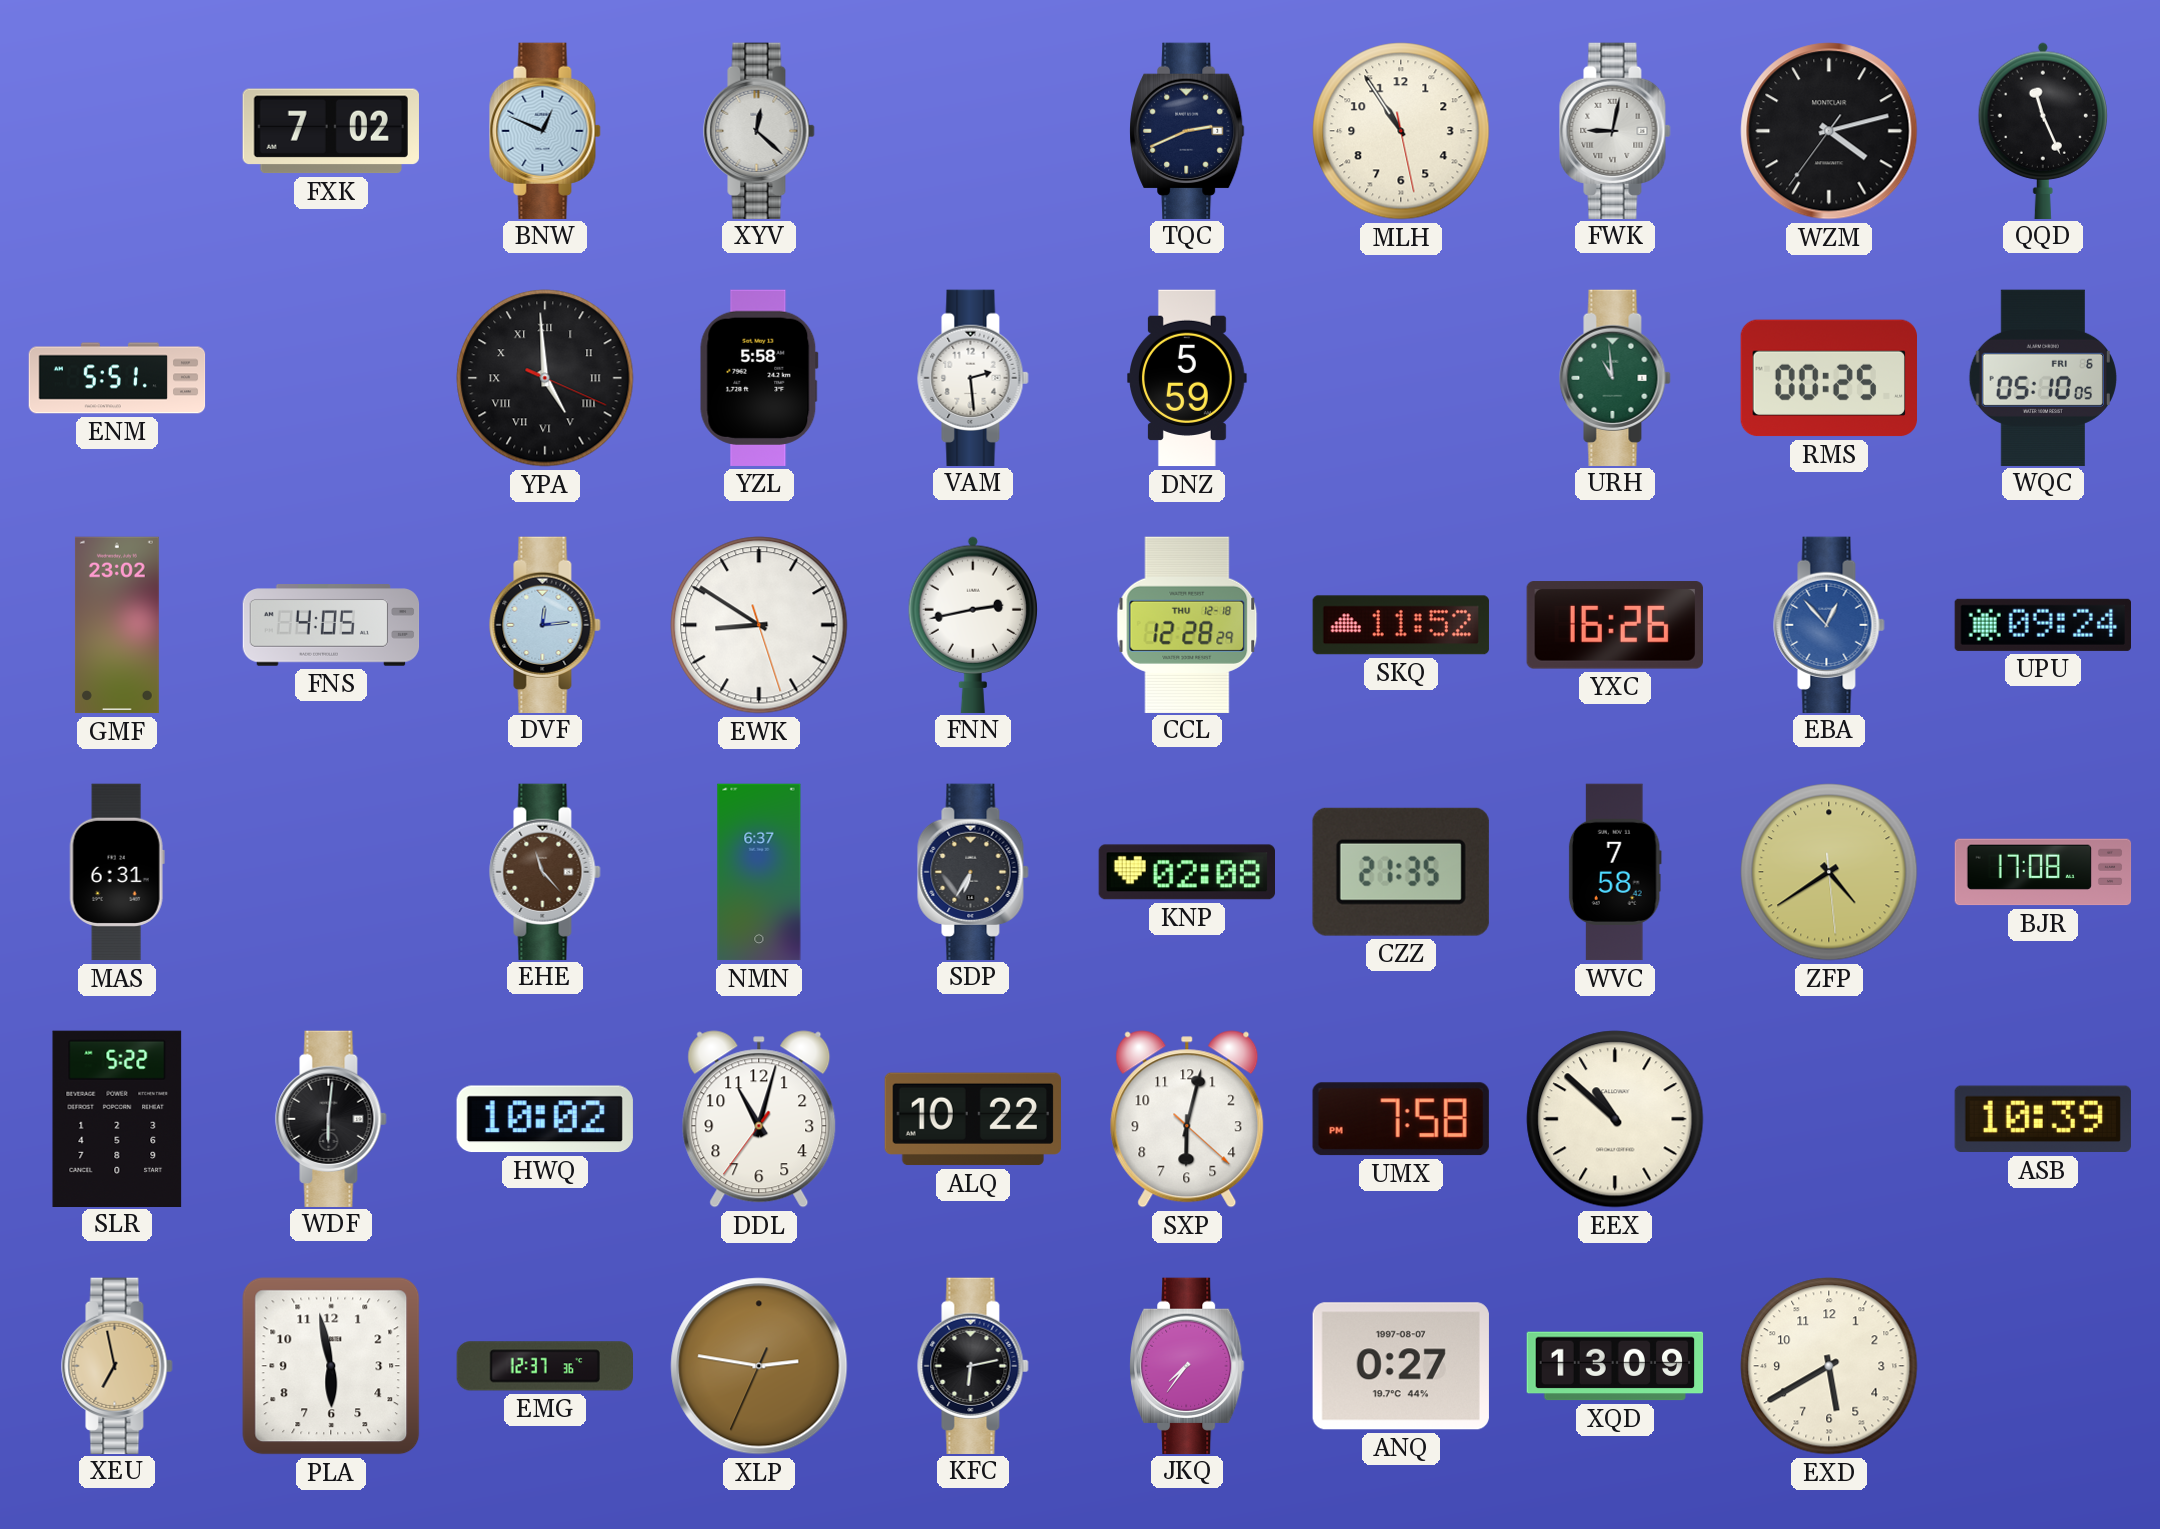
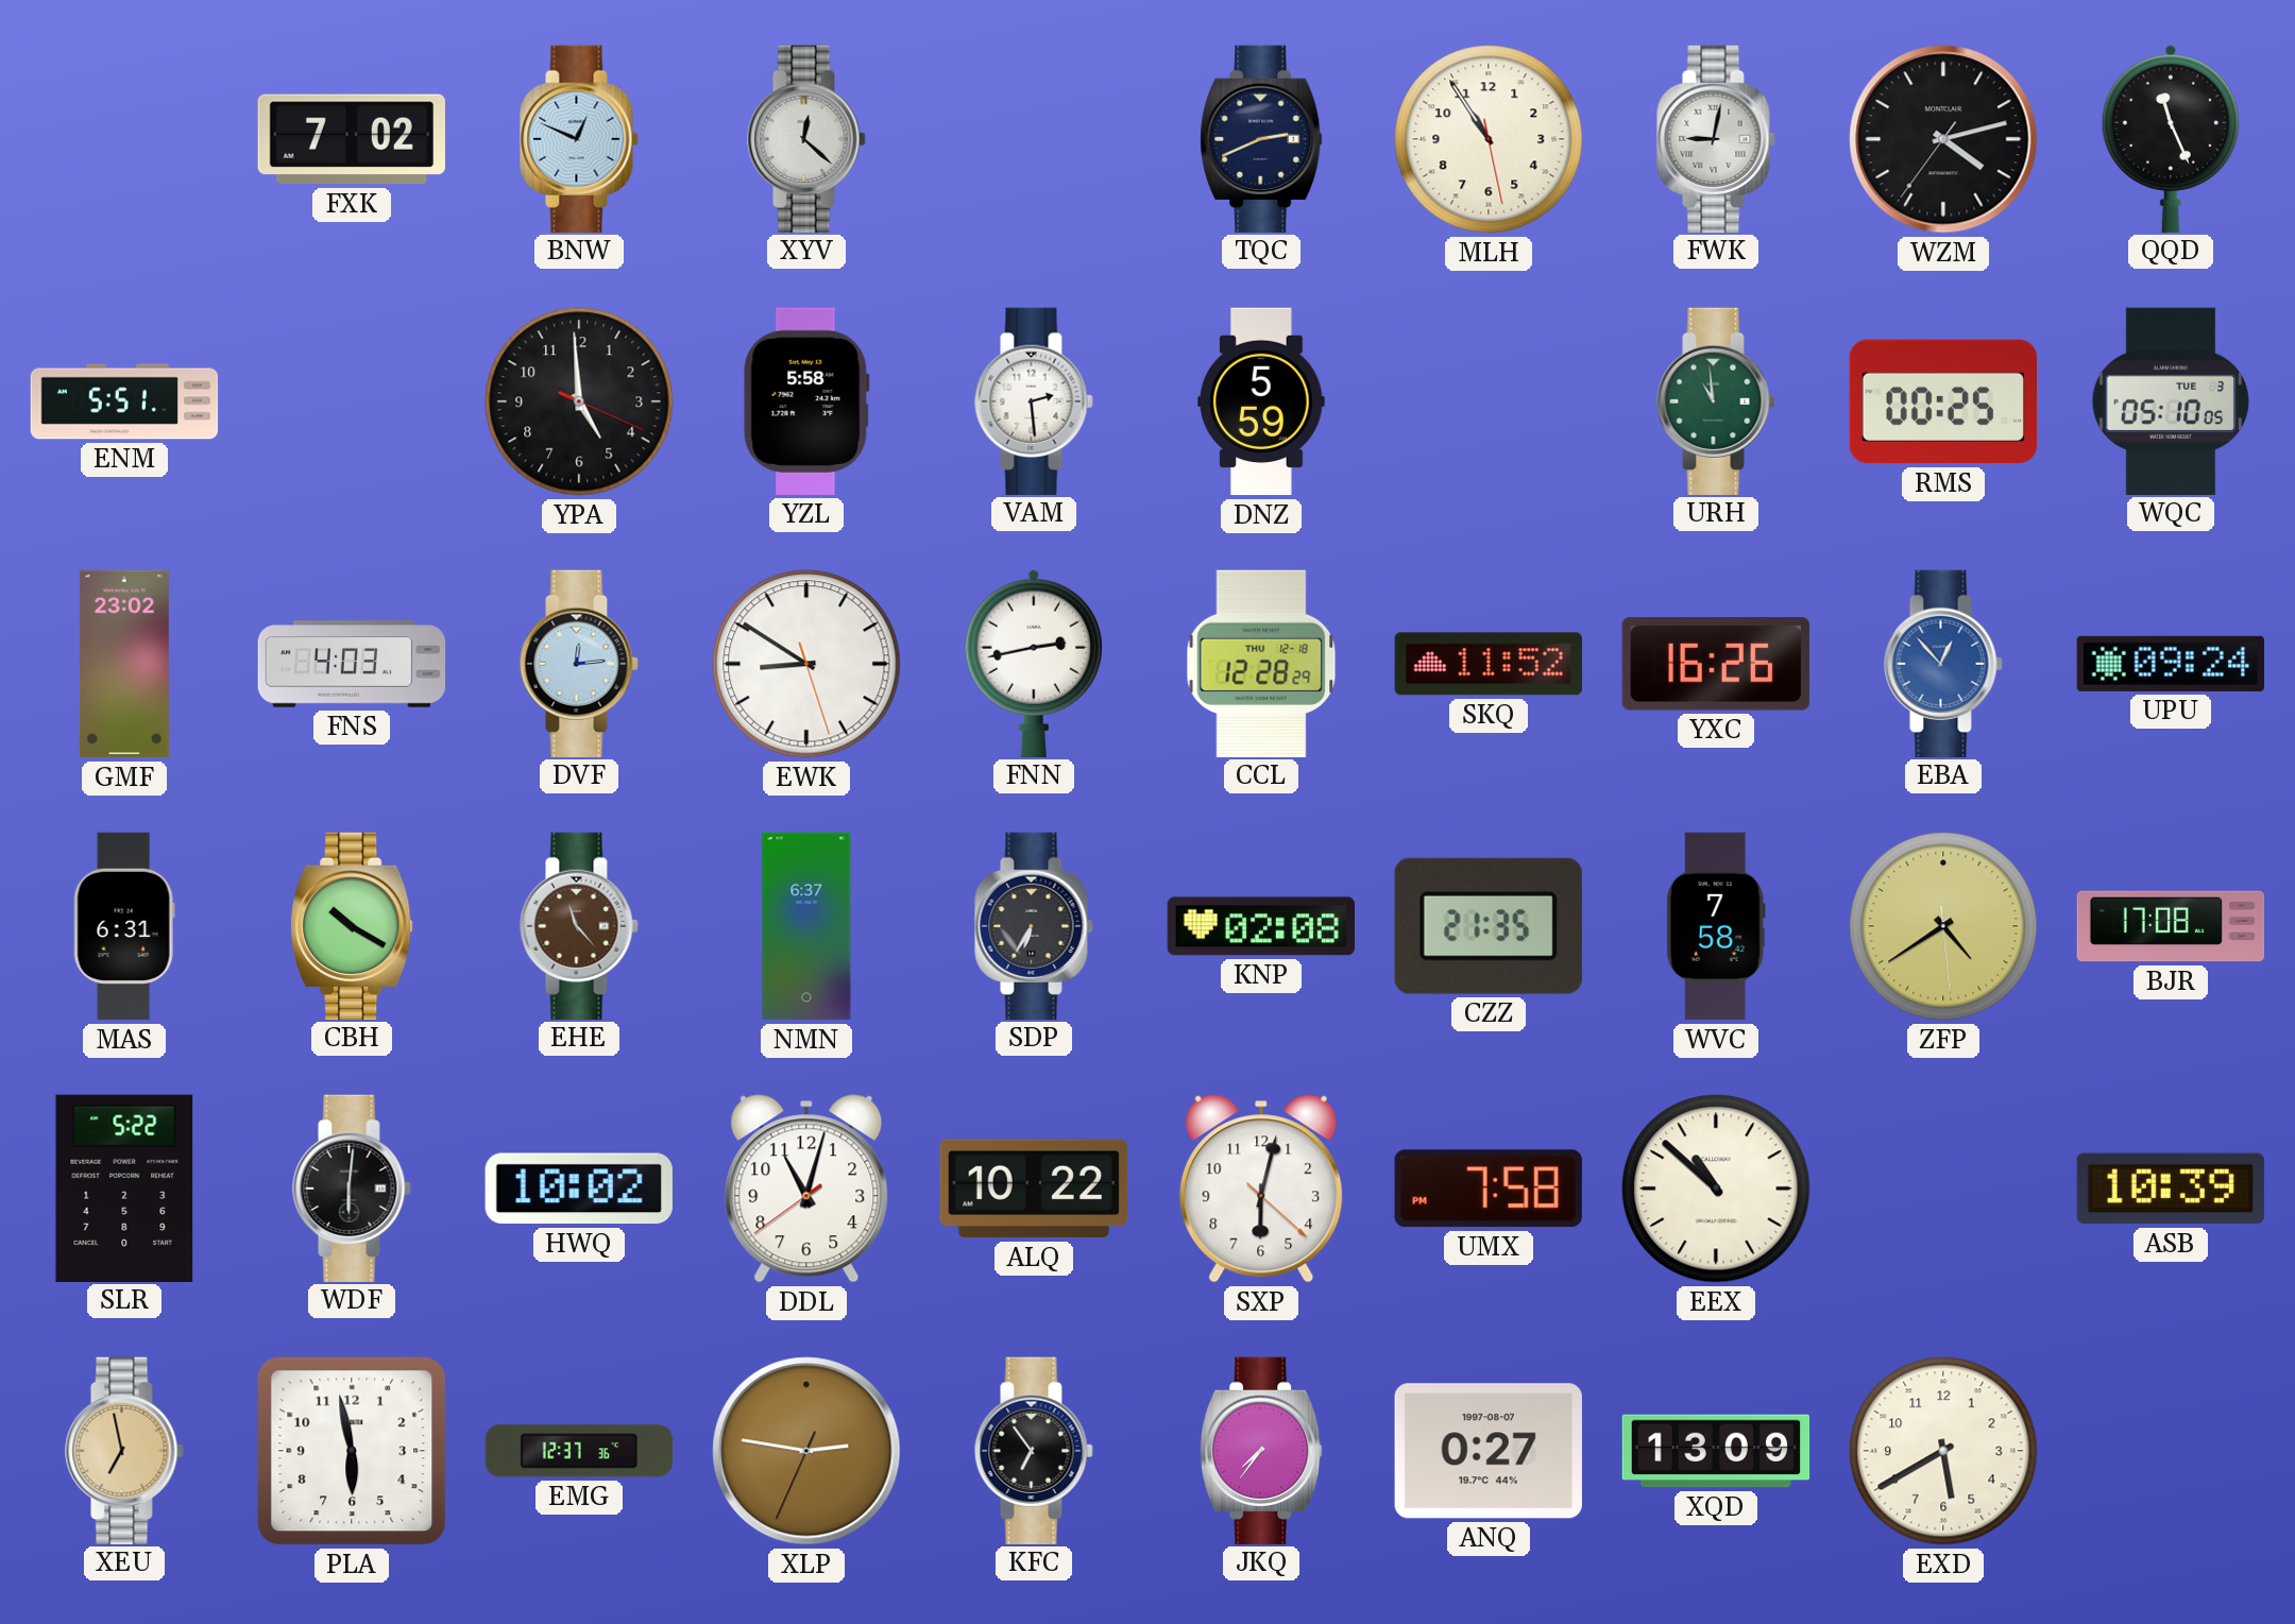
YPA numerals: Roman -> Arabic (579, 401)
WQC date: FRI 6 -> TUE 3 (2171, 400)
FNS: 4:05 -> 4:03 (352, 664)
CBH: none -> 10:20 (352, 925)
DDL: 11:02:36 -> 11:02:39 (806, 1189)
KFC: 6:13 -> 6:54 (1034, 1450)
